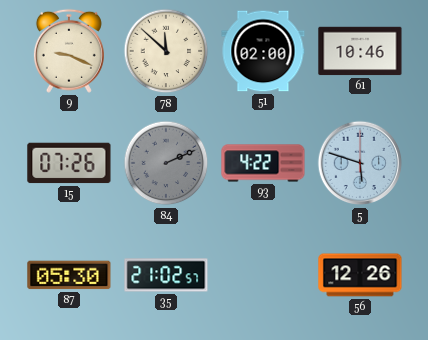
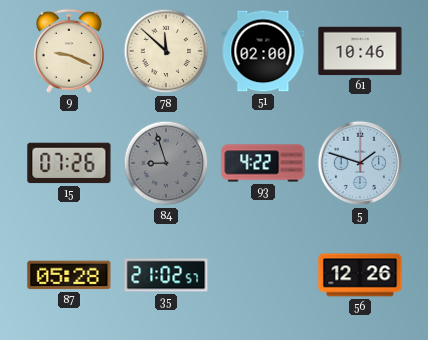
84: 2:11 -> 8:57 (166, 163)
5: 5:48 -> 1:48 (360, 163)
87: 05:30 -> 05:28 (69, 275)
